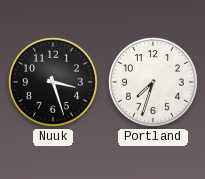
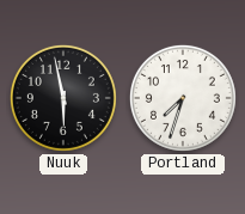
Nuuk: 3:27 -> 5:58 (63, 98)
